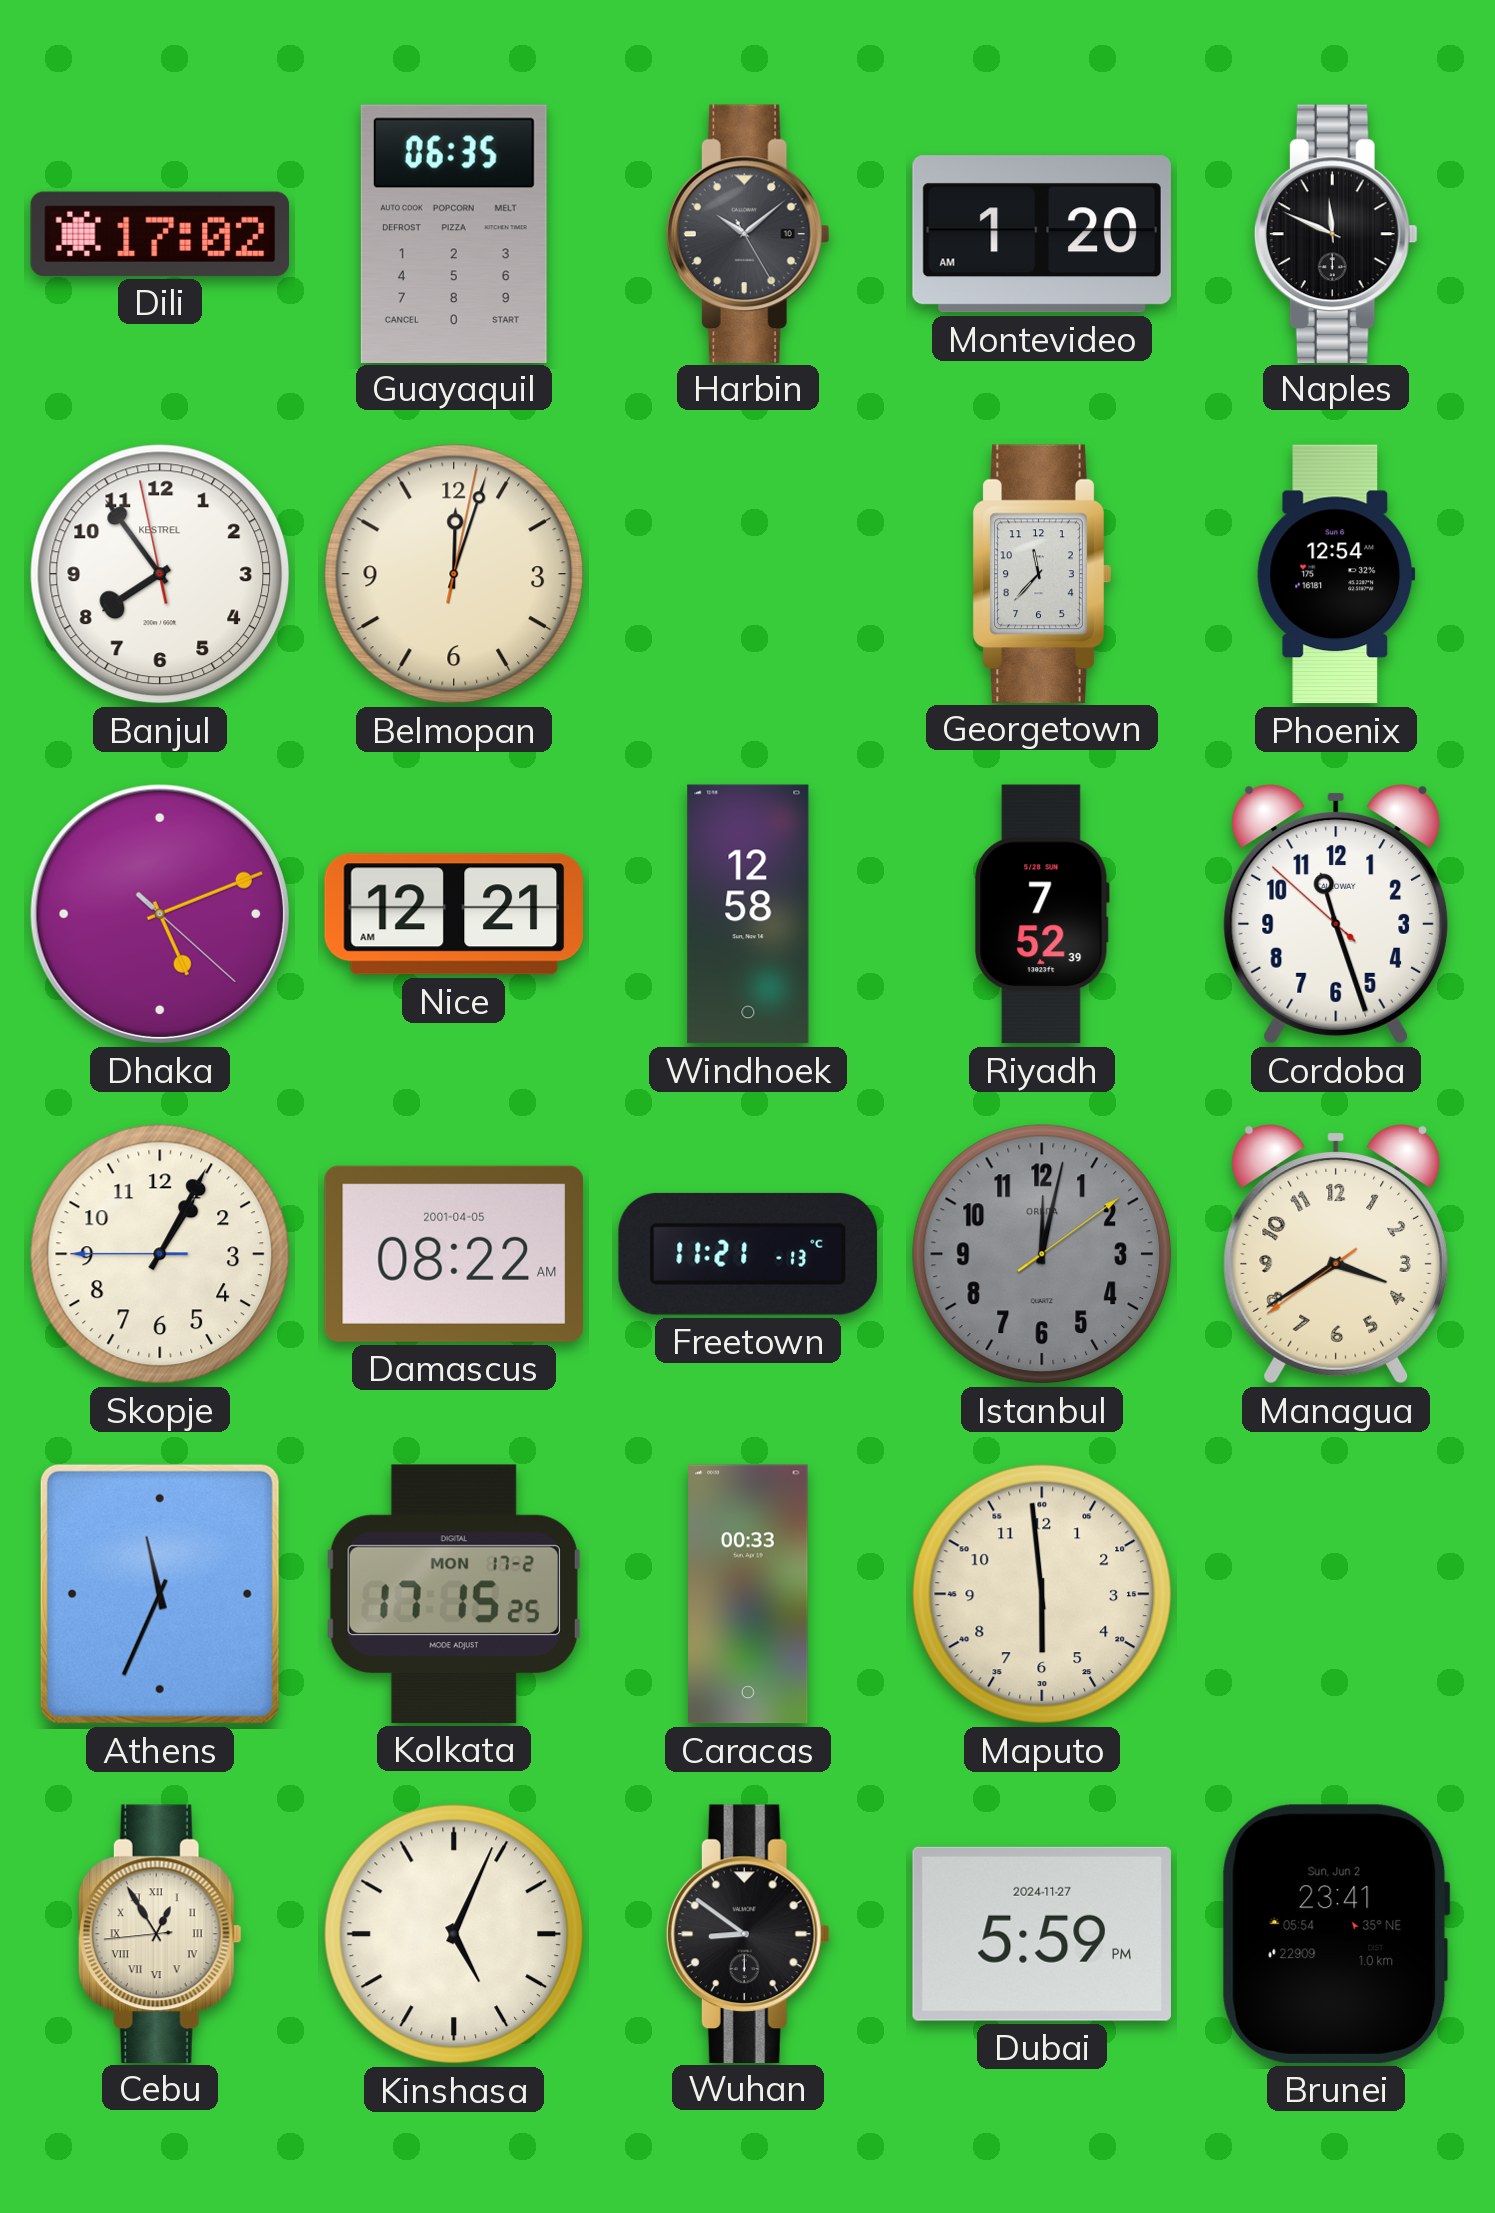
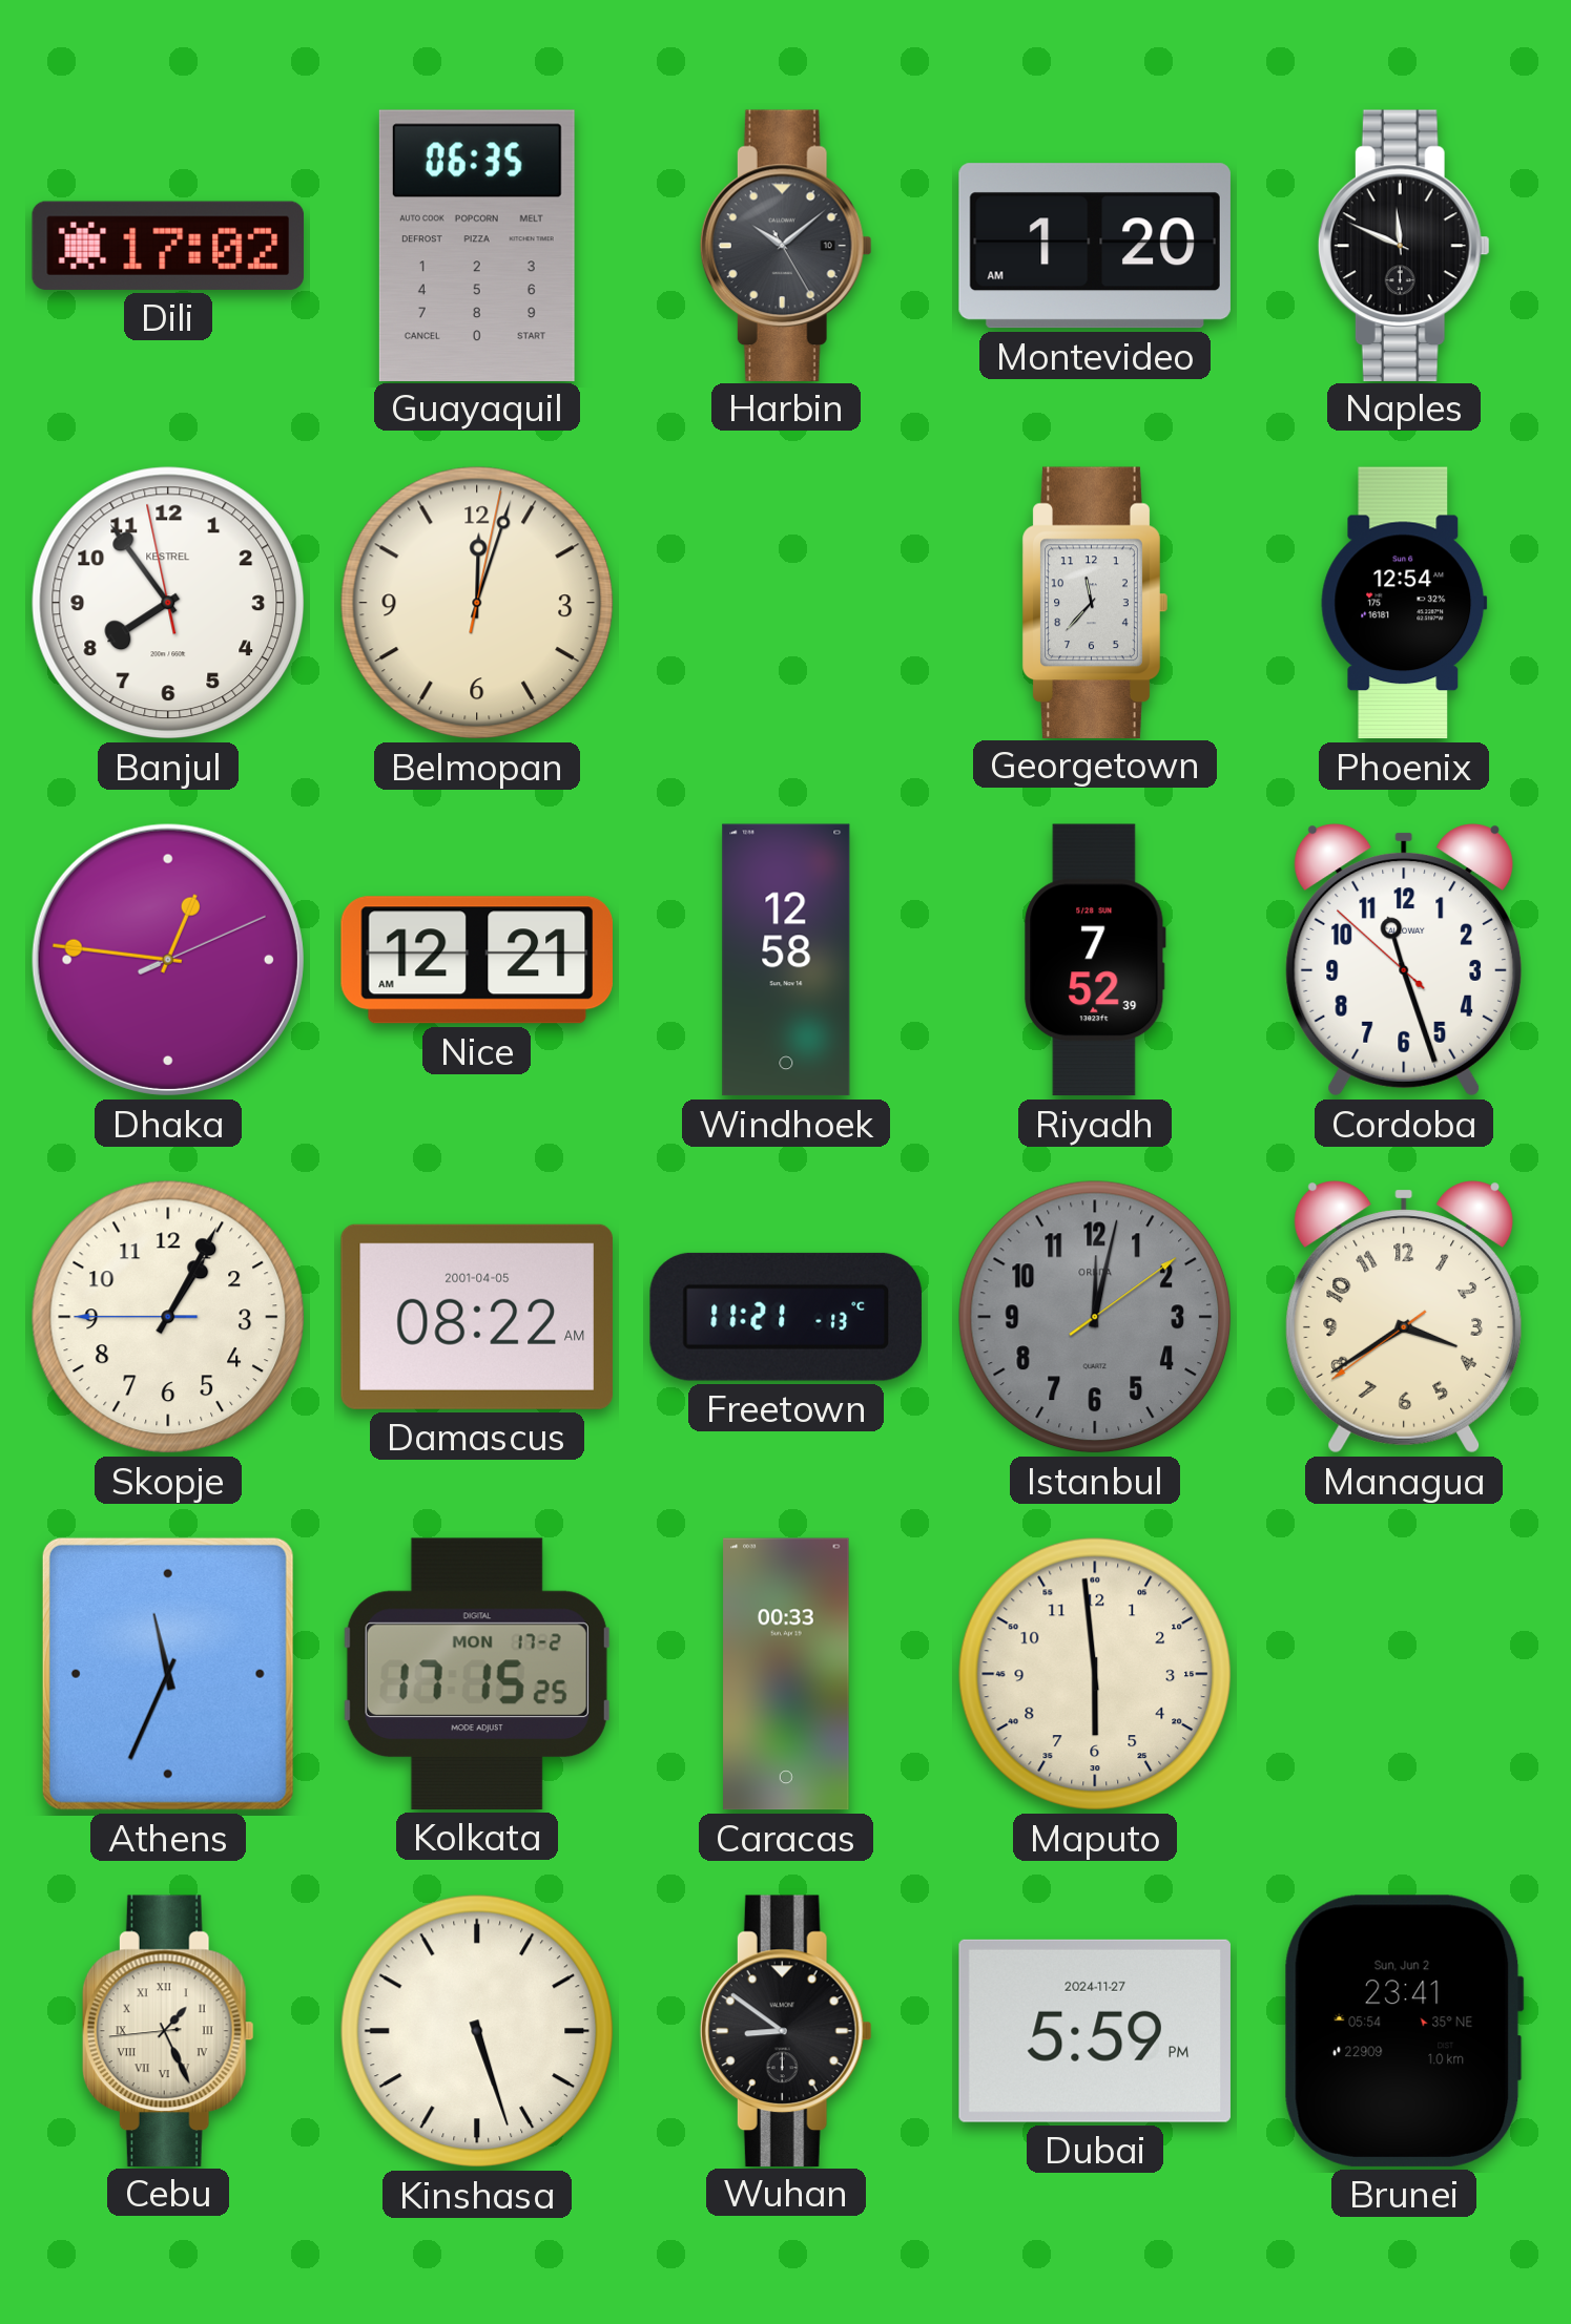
Dhaka: 5:11 -> 12:46 (168, 960)
Cebu: 12:54 -> 1:25 (168, 2030)
Kinshasa: 5:04 -> 5:27 (477, 2031)
